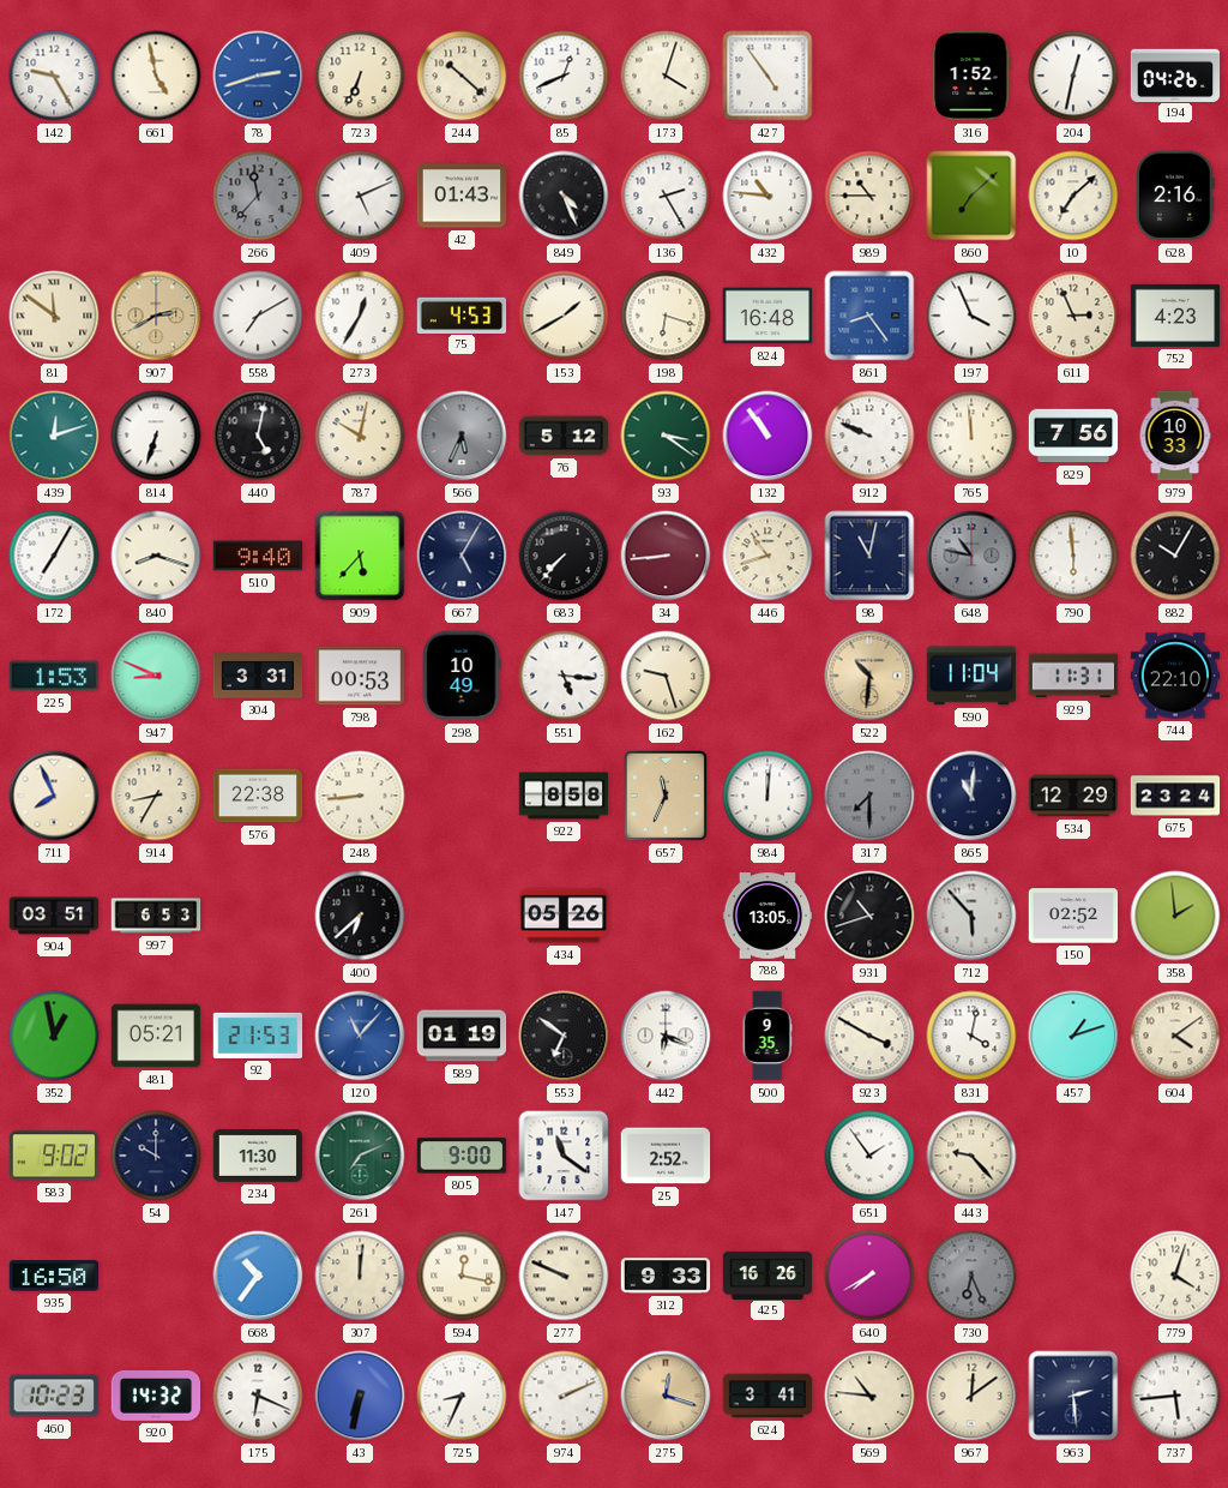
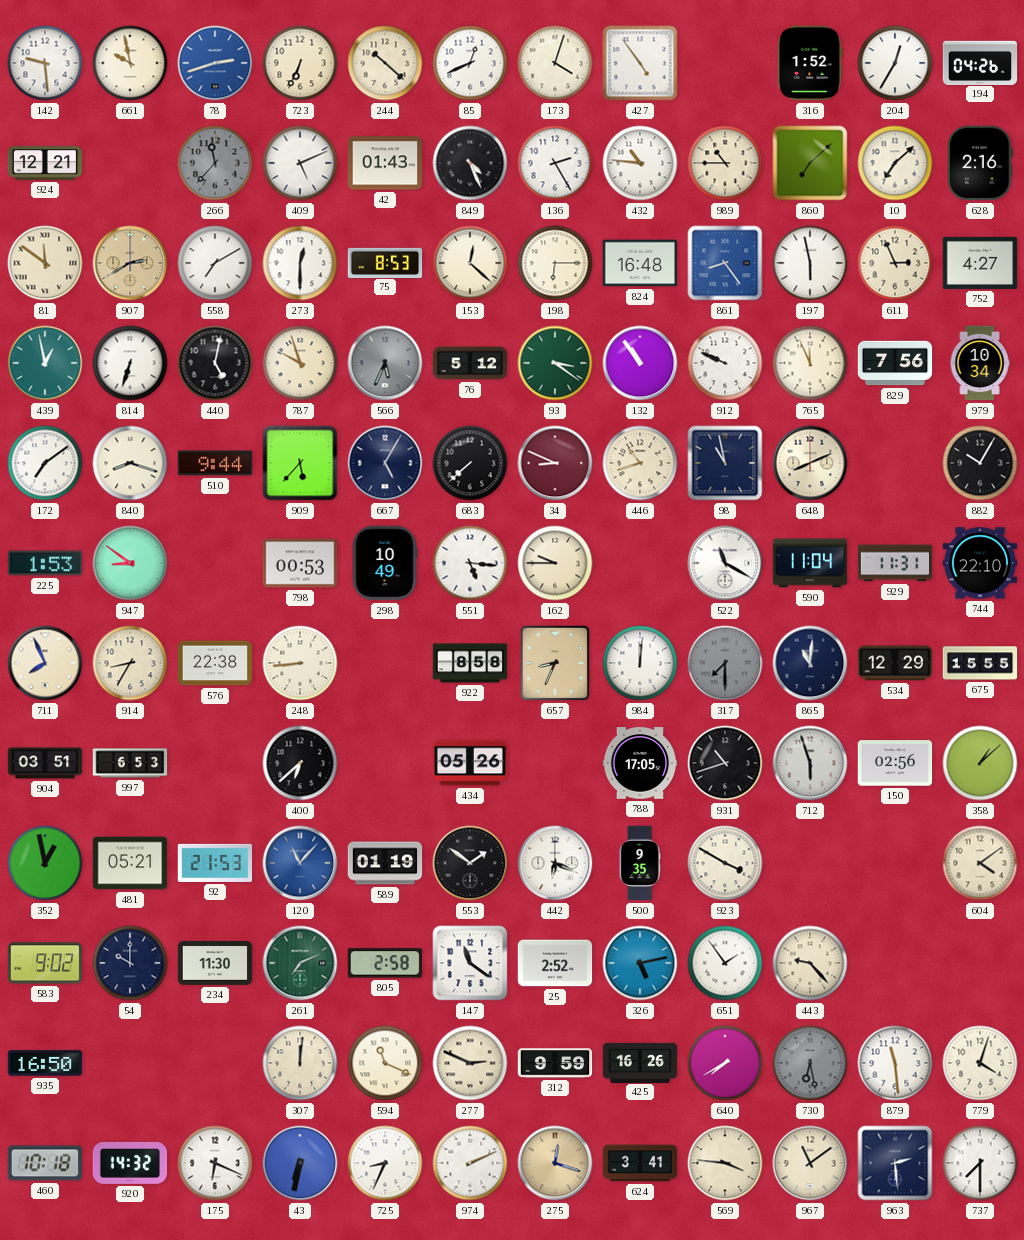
142: 9:25 -> 9:29 (45, 63)
661: 4:58 -> 9:58 (130, 63)
204: 12:32 -> 12:35 (895, 63)
924: none -> 12:21 (45, 163)
273: 12:35 -> 12:30 (300, 263)
75: 4:53 -> 8:53 (385, 262)
153: 1:40 -> 12:22 (470, 263)
198: 6:18 -> 6:15 (555, 263)
197: 3:56 -> 5:58 (810, 263)
752: 4:23 -> 4:27 (980, 263)
439: 12:12 -> 12:58 (45, 363)
787: 10:02 -> 9:57 (300, 363)
765: 11:59 -> 11:56 (810, 363)
979: 10:33 -> 10:34 (980, 363)
172: 7:05 -> 7:09 (45, 463)
510: 9:40 -> 9:44 (215, 463)
683: 7:37 -> 7:38 (470, 463)
34: 8:44 -> 8:49 (555, 463)
98: 11:02 -> 10:58 (725, 463)
648: 10:47 -> 8:11 (810, 463)
648 dial: grey -> cream (810, 463)
790: 5:59 -> none (1073, 556)
947: 8:49 -> 8:51 (130, 563)
304: 3:31 -> none (258, 676)
162: 9:27 -> 9:45 (555, 563)
522: 10:31 -> 11:20 (725, 563)
522 dial: champagne -> white (725, 563)
657: 11:34 -> 8:34 (555, 663)
675: 23:24 -> 15:55 (980, 663)
788: 13:05 -> 17:05 (640, 763)
712: 5:53 -> 5:57 (810, 763)
150: 02:52 -> 02:56 (895, 763)
358: 1:59 -> 1:08 (980, 763)
553: 6:51 -> 1:51 (470, 863)
831: 4:02 -> none (971, 1036)
457: 1:12 -> none (1073, 1036)
805: 9:00 -> 2:58 (384, 963)
326: none -> 5:13 (640, 963)
668: 10:36 -> none (258, 1276)
594: 12:17 -> 11:19 (385, 1063)
277: 9:49 -> 2:49 (470, 1063)
312: 9:33 -> 9:59 (555, 1063)
730: 6:26 -> 6:28 (810, 1063)
879: none -> 11:29 (895, 1063)
460: 10:23 -> 10:18 (45, 1163)
569: 10:46 -> 3:46 (725, 1163)
967: 12:09 -> 11:09 (810, 1163)
737: 5:44 -> 7:30 (980, 1163)
